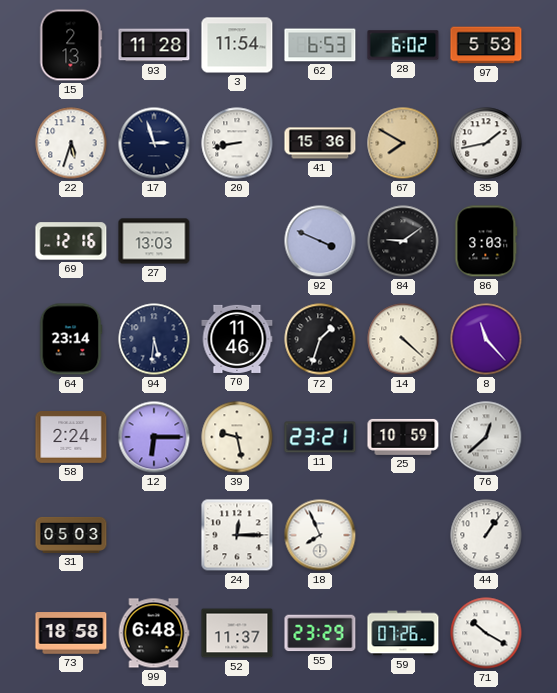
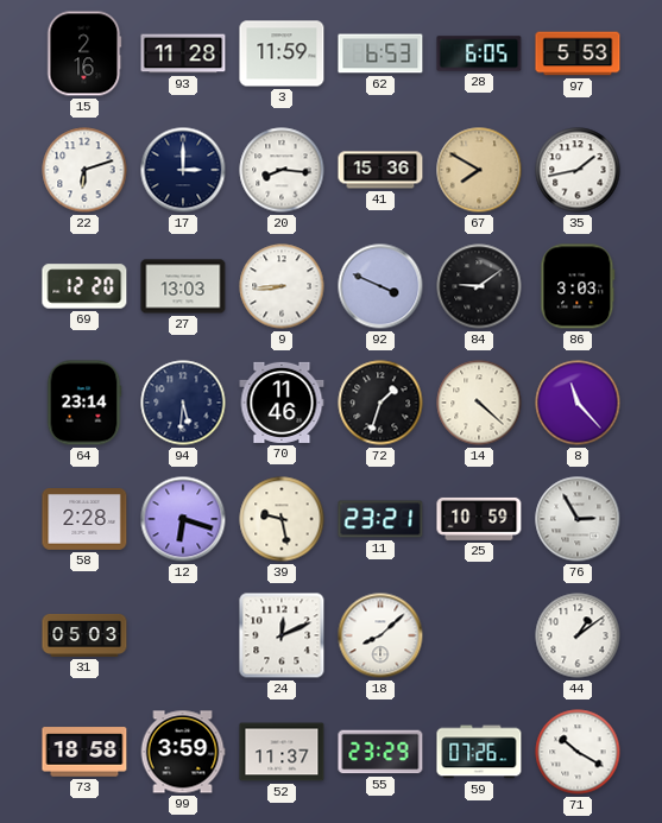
15: 2:13 -> 2:16 (84, 53)
3: 11:54 -> 11:59 (282, 53)
28: 6:02 -> 6:05 (479, 53)
22: 5:33 -> 6:12 (84, 170)
17: 2:57 -> 3:00 (183, 170)
20: 8:43 -> 8:16 (282, 170)
69: 12:16 -> 12:20 (84, 286)
9: none -> 8:44 (282, 286)
58: 2:24 -> 2:28 (84, 520)
12: 6:15 -> 6:18 (183, 519)
76: 12:38 -> 2:55 (578, 519)
24: 12:15 -> 12:11 (282, 635)
18: 7:56 -> 8:08 (380, 635)
44: 1:06 -> 1:09 (578, 635)
99: 6:48 -> 3:59 (183, 752)
